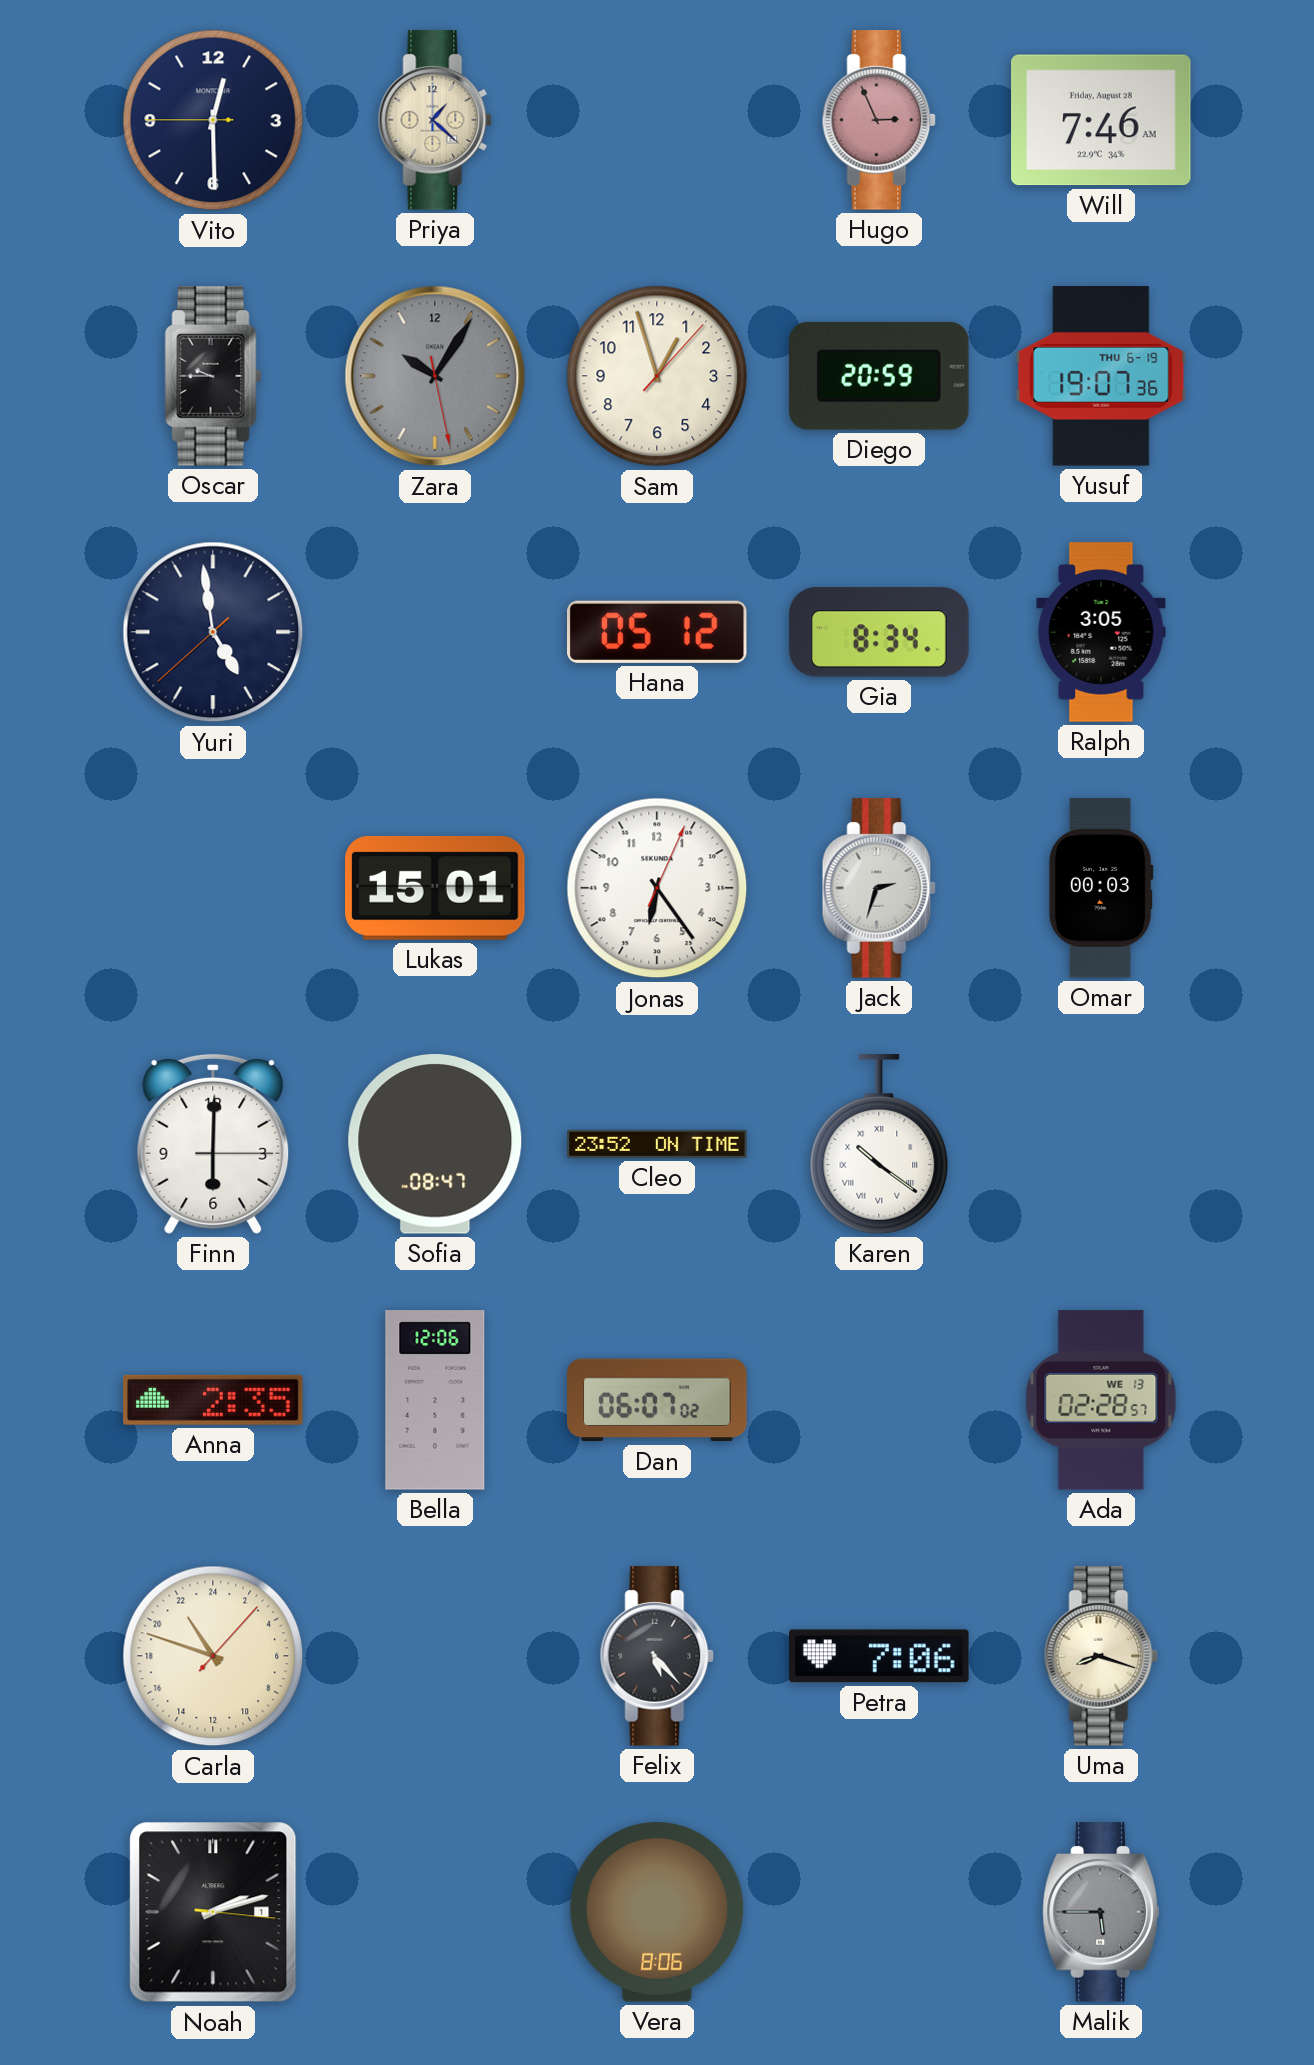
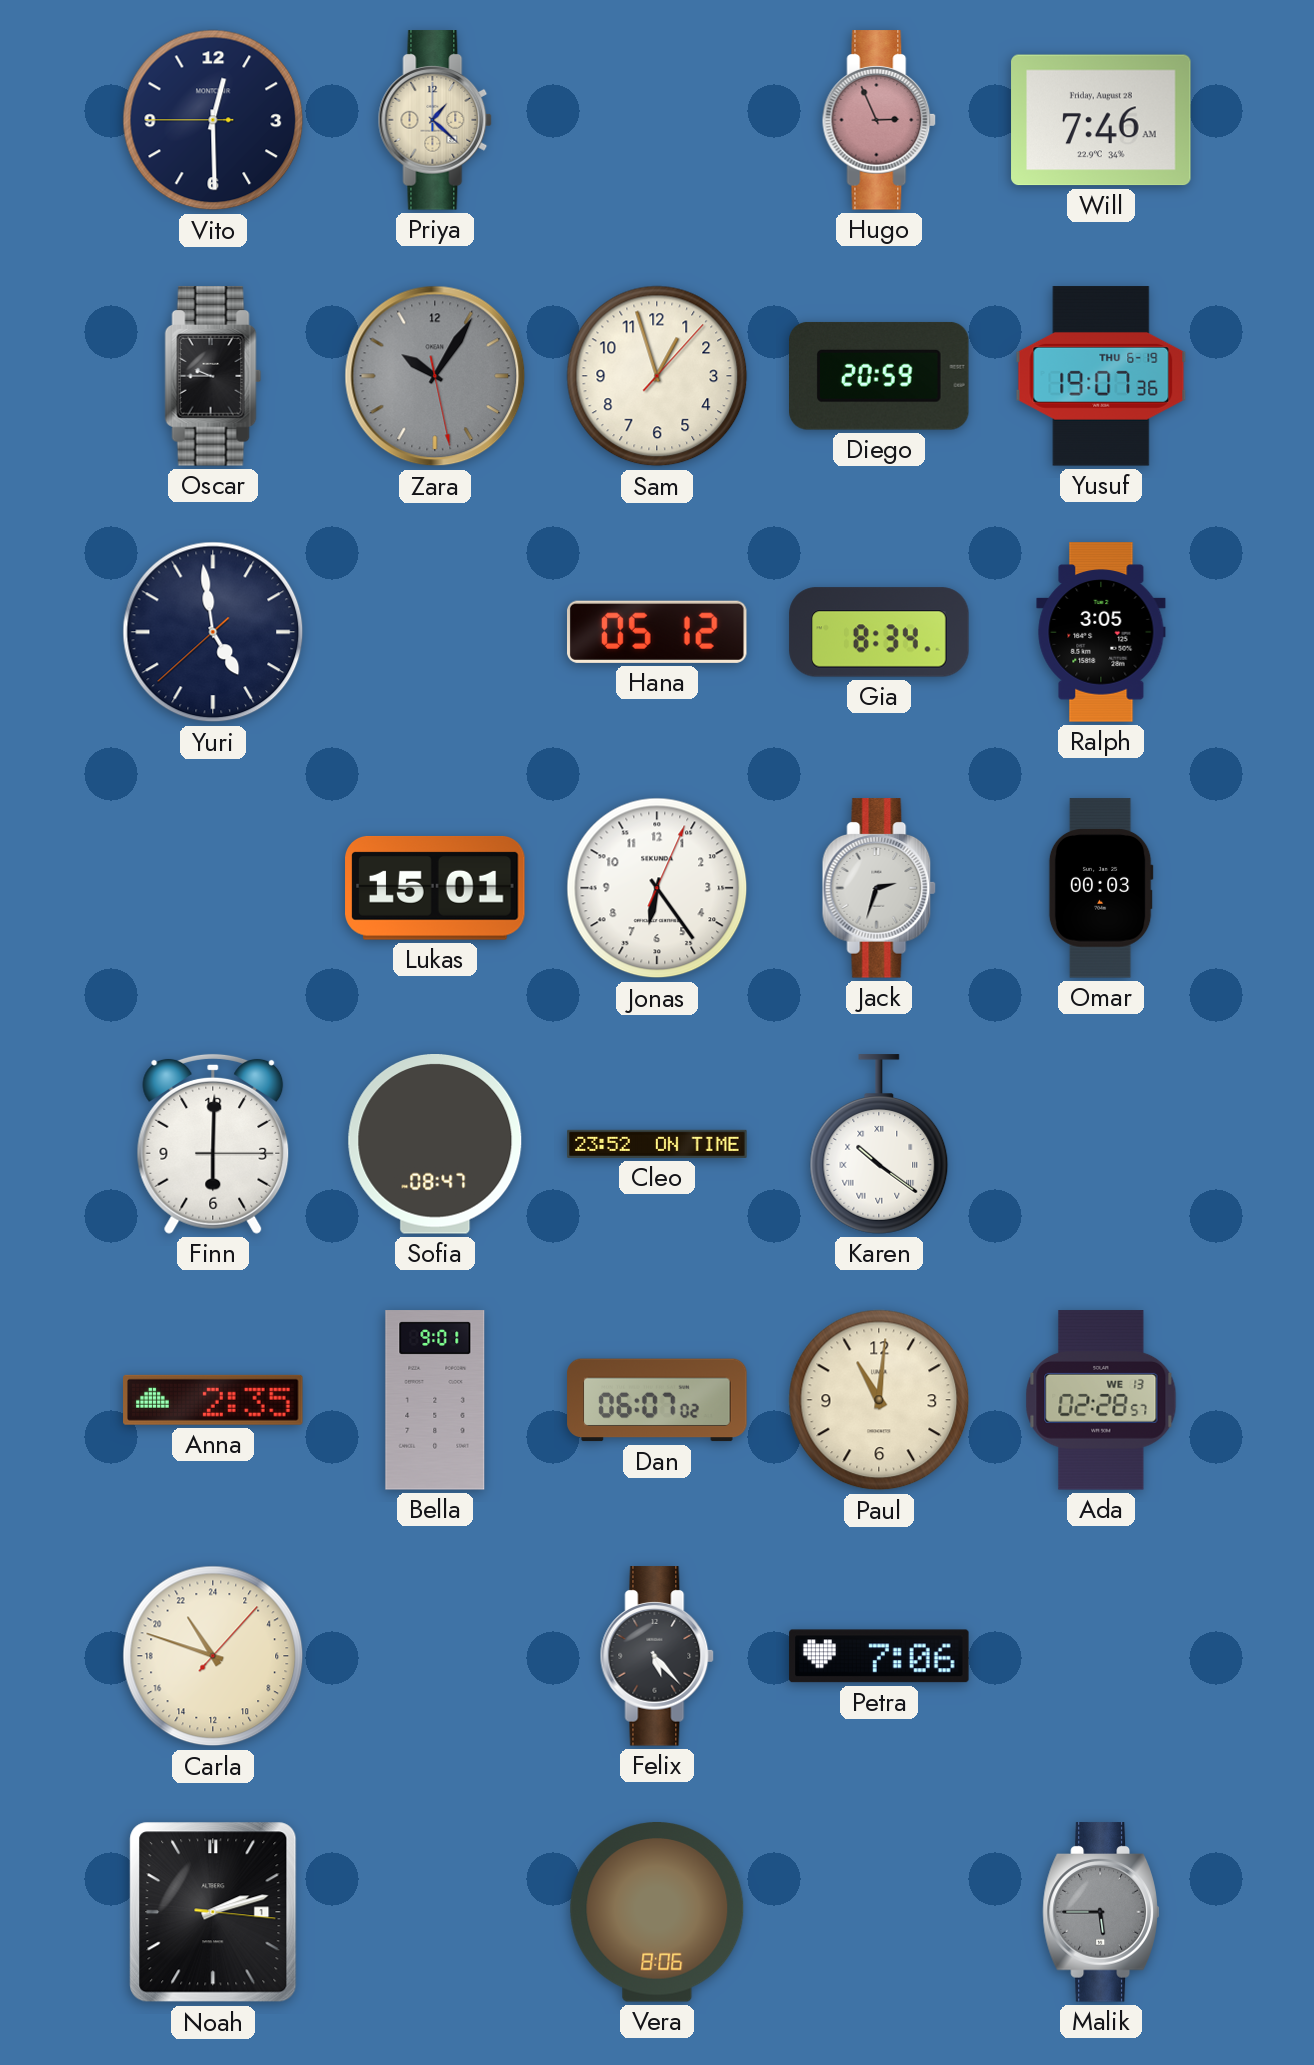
Bella: 12:06 -> 9:01 (435, 1400)
Paul: none -> 11:01 (879, 1400)
Uma: 8:18 -> none (1101, 1656)
